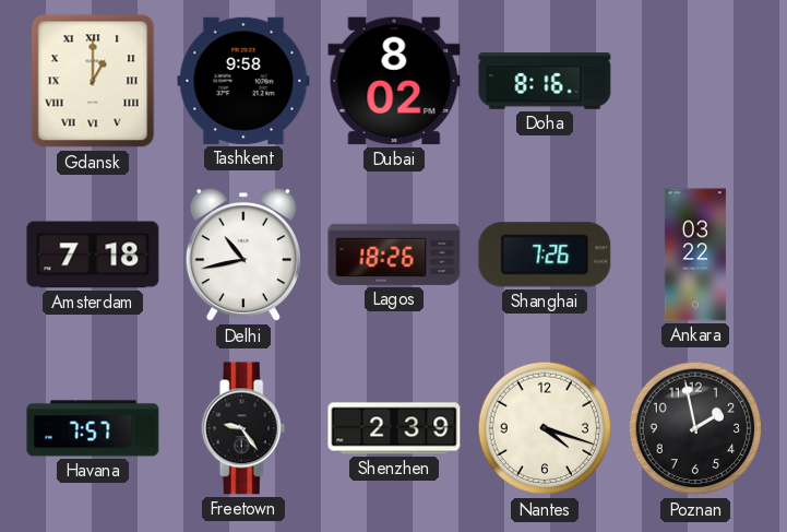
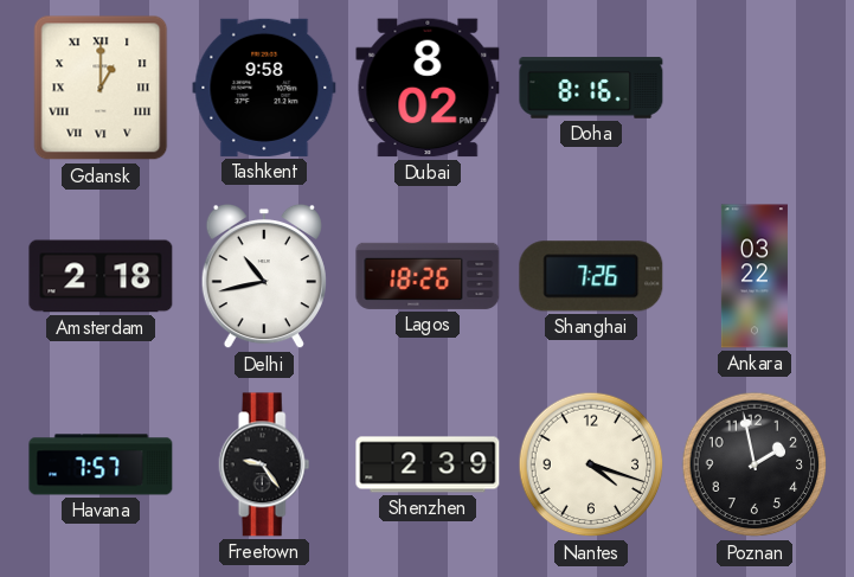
Amsterdam: 7:18 -> 2:18 (101, 276)
